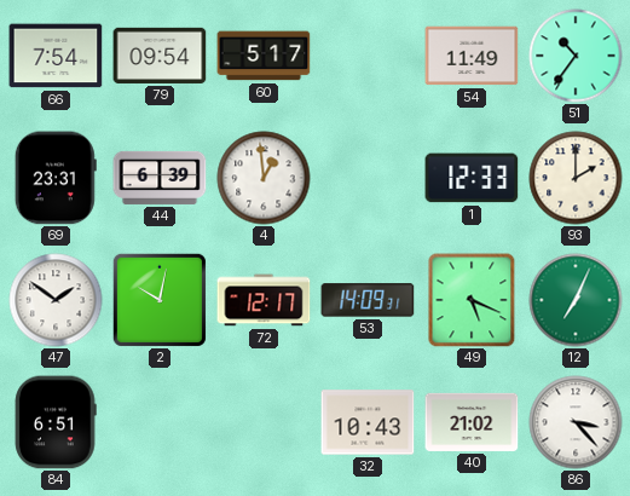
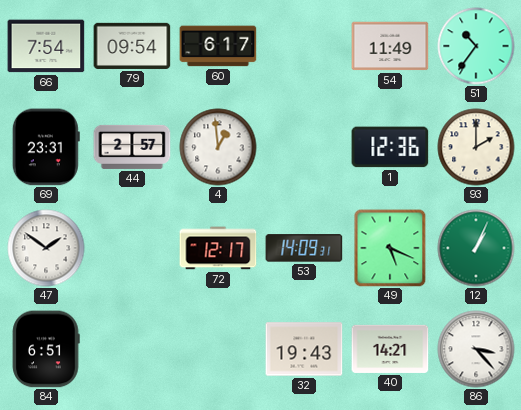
60: 5:17 -> 6:17 (218, 46)
44: 6:39 -> 2:57 (132, 147)
1: 12:33 -> 12:36 (390, 147)
2: 10:02 -> none (160, 300)
12: 7:04 -> 1:04 (476, 248)
32: 10:43 -> 19:43 (304, 349)
40: 21:02 -> 14:21 (390, 349)
